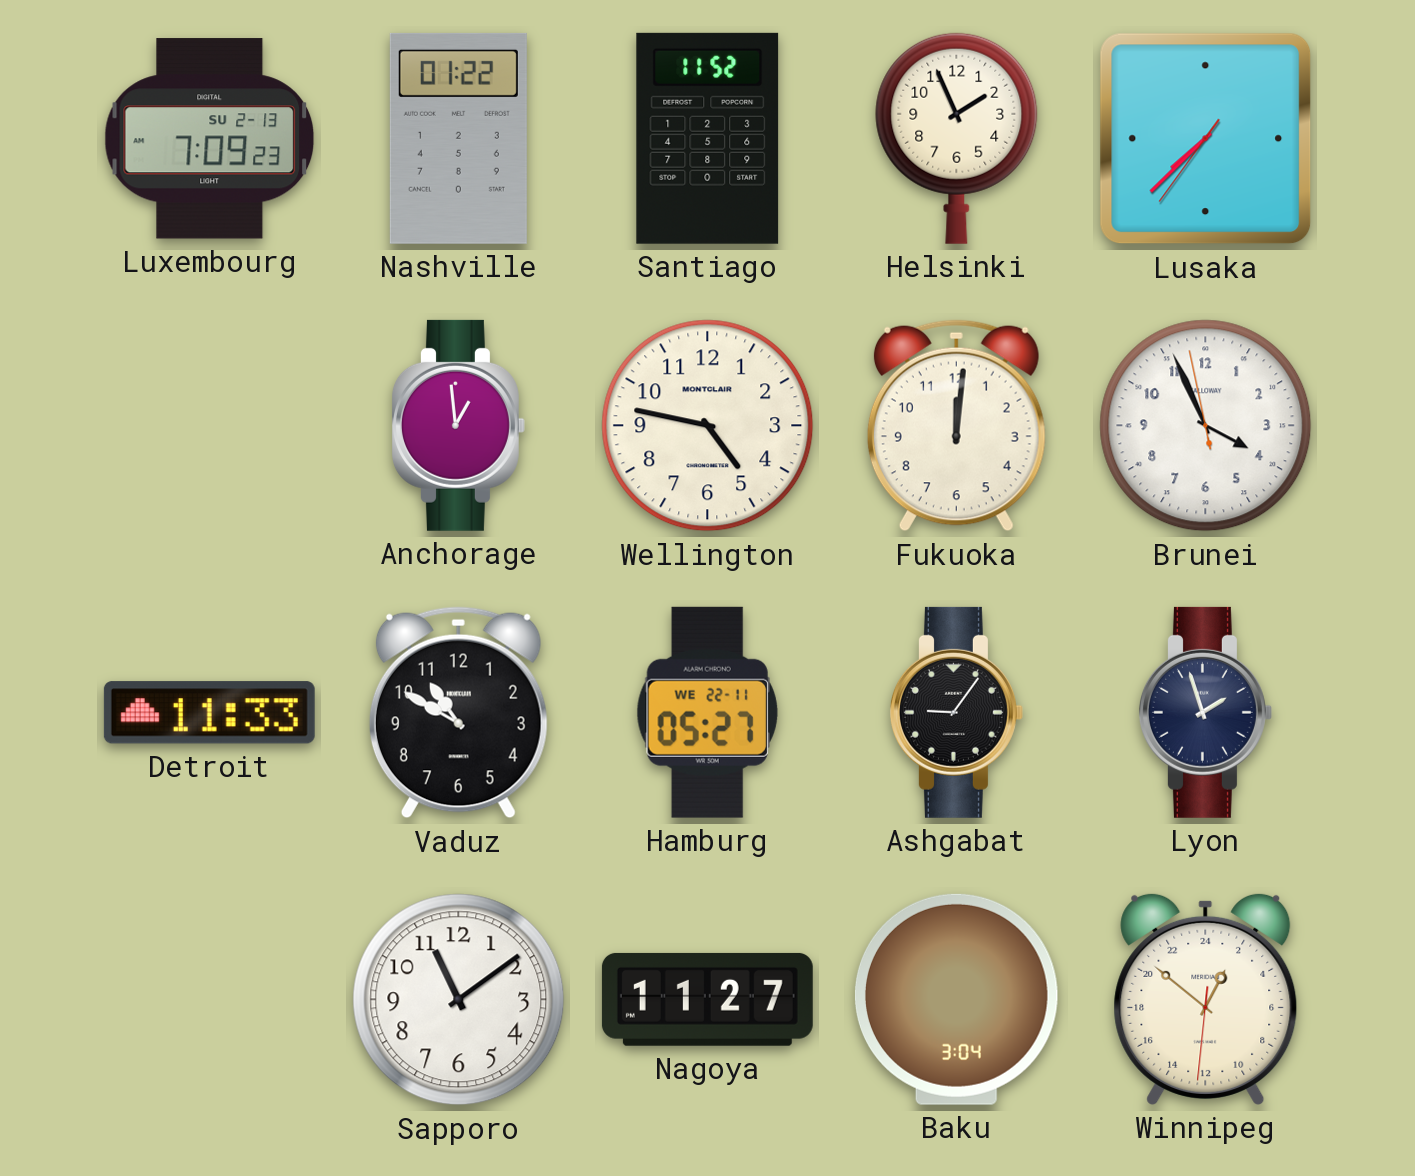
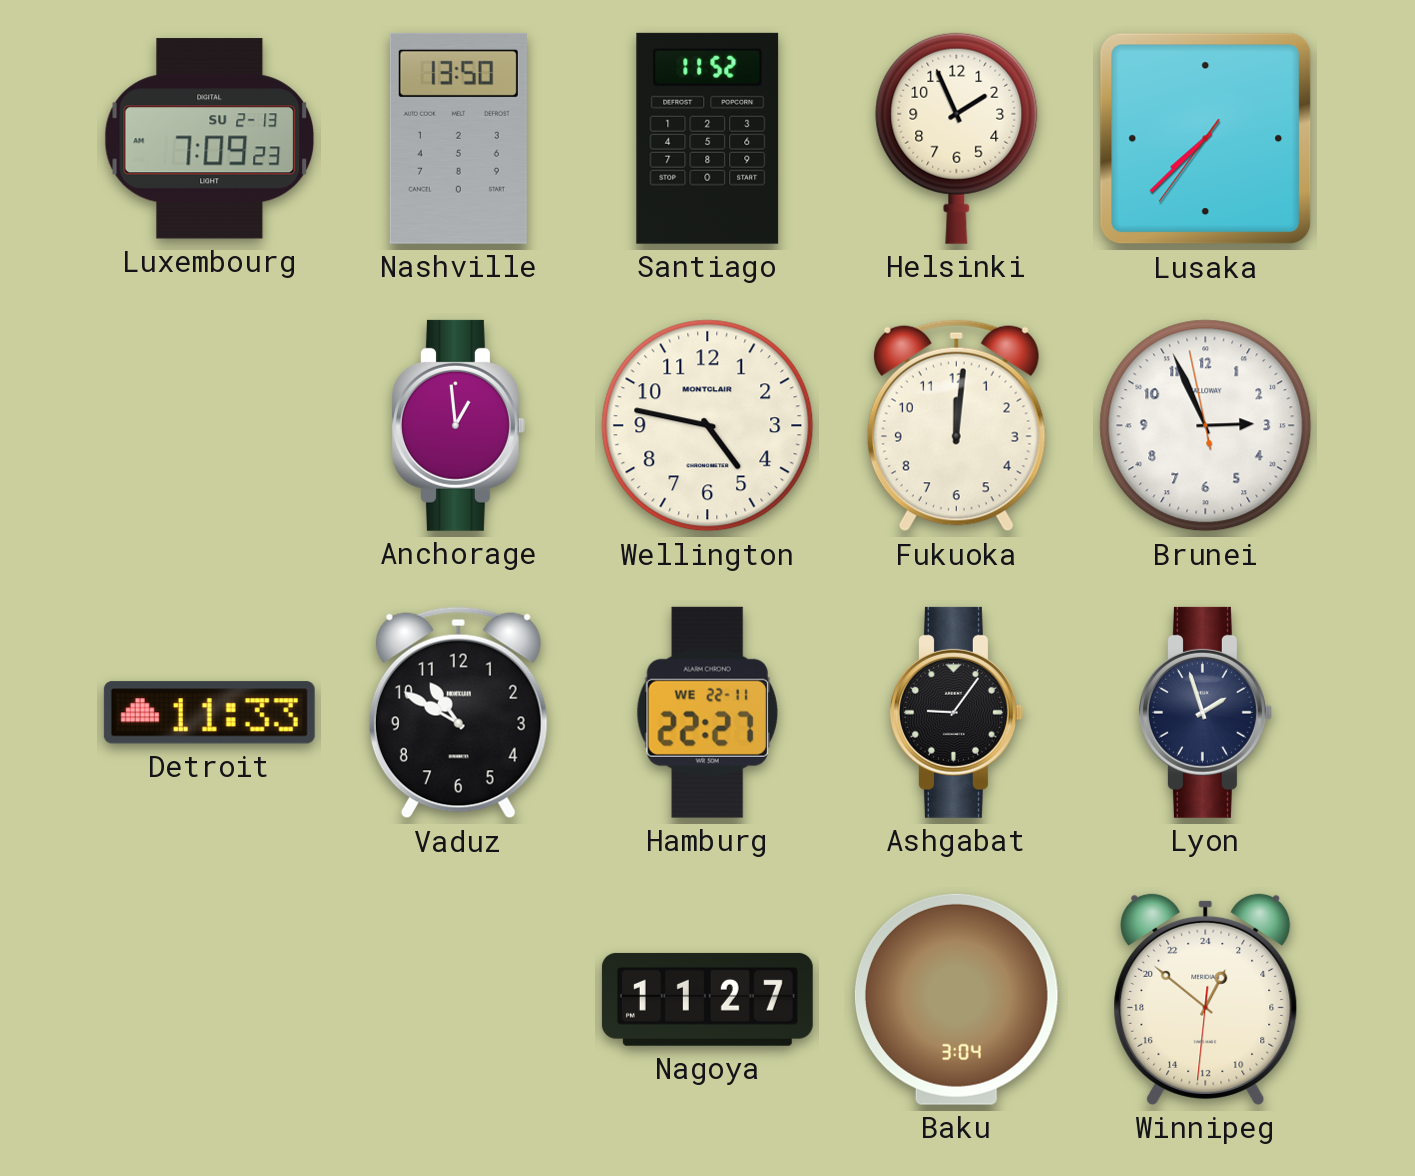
Nashville: 01:22 -> 13:50 (458, 138)
Brunei: 3:55 -> 2:55 (1206, 426)
Hamburg: 05:27 -> 22:27 (707, 712)
Sapporo: 11:09 -> none (459, 1000)
